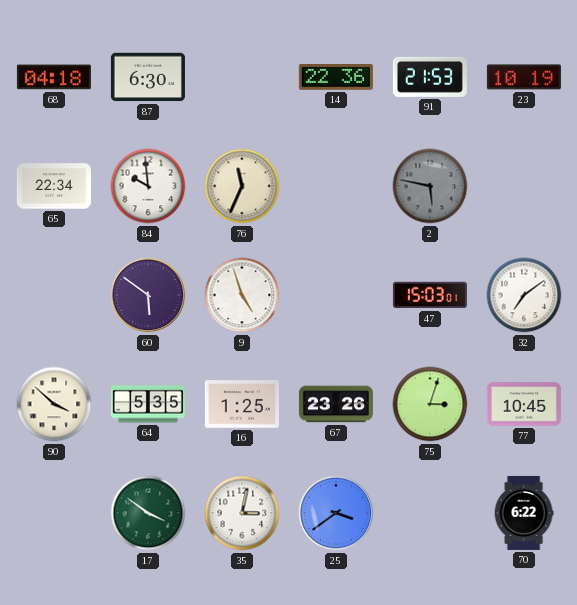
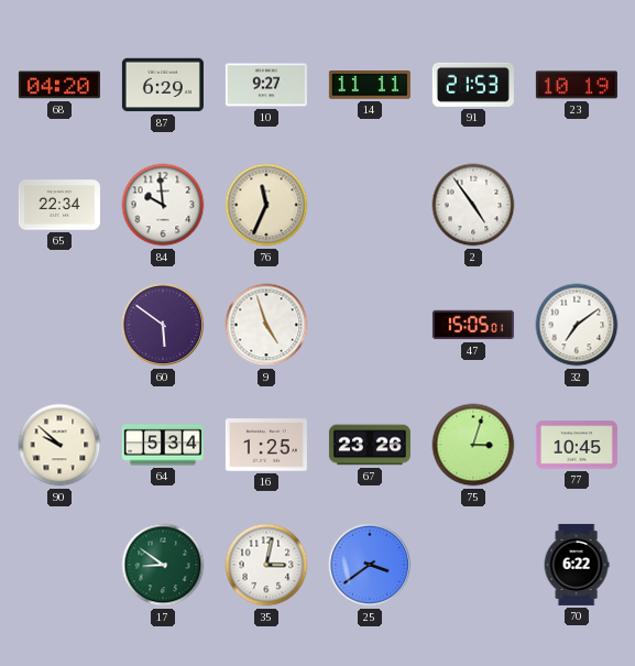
68: 04:18 -> 04:20 (59, 85)
87: 6:30 -> 6:29 (163, 85)
10: none -> 9:27 (266, 85)
14: 22:36 -> 11:11 (370, 85)
2: 5:47 -> 4:54 (473, 205)
2 dial: grey -> white (473, 205)
47: 15:03 -> 15:05 (473, 325)
90: 3:52 -> 9:52 (59, 445)
64: 5:35 -> 5:34 (163, 445)
17: 3:51 -> 8:51 (163, 565)
